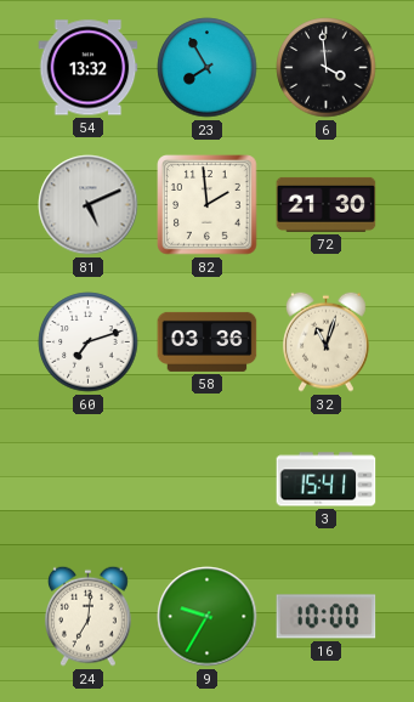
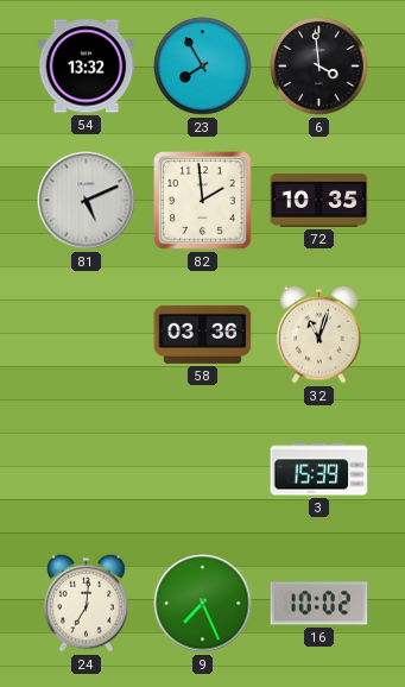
72: 21:30 -> 10:35 (319, 200)
60: 7:12 -> none (89, 342)
3: 15:41 -> 15:39 (319, 469)
9: 9:35 -> 7:26 (203, 604)
16: 10:00 -> 10:02 (319, 604)
